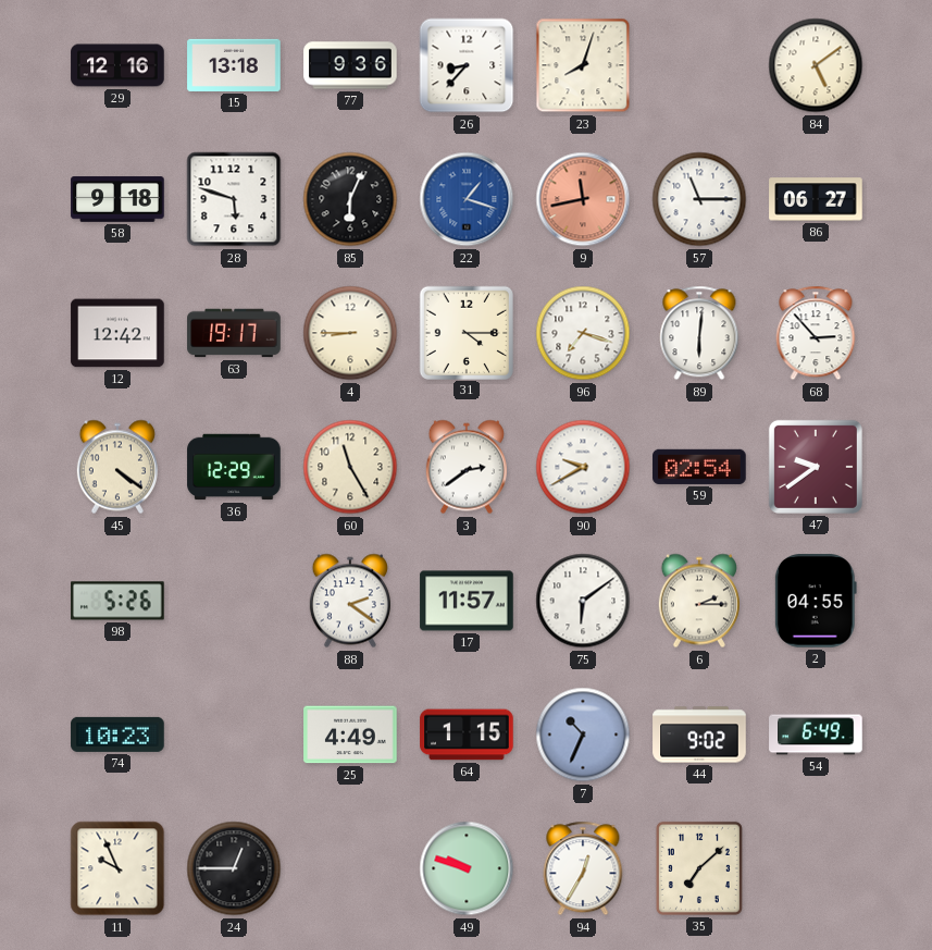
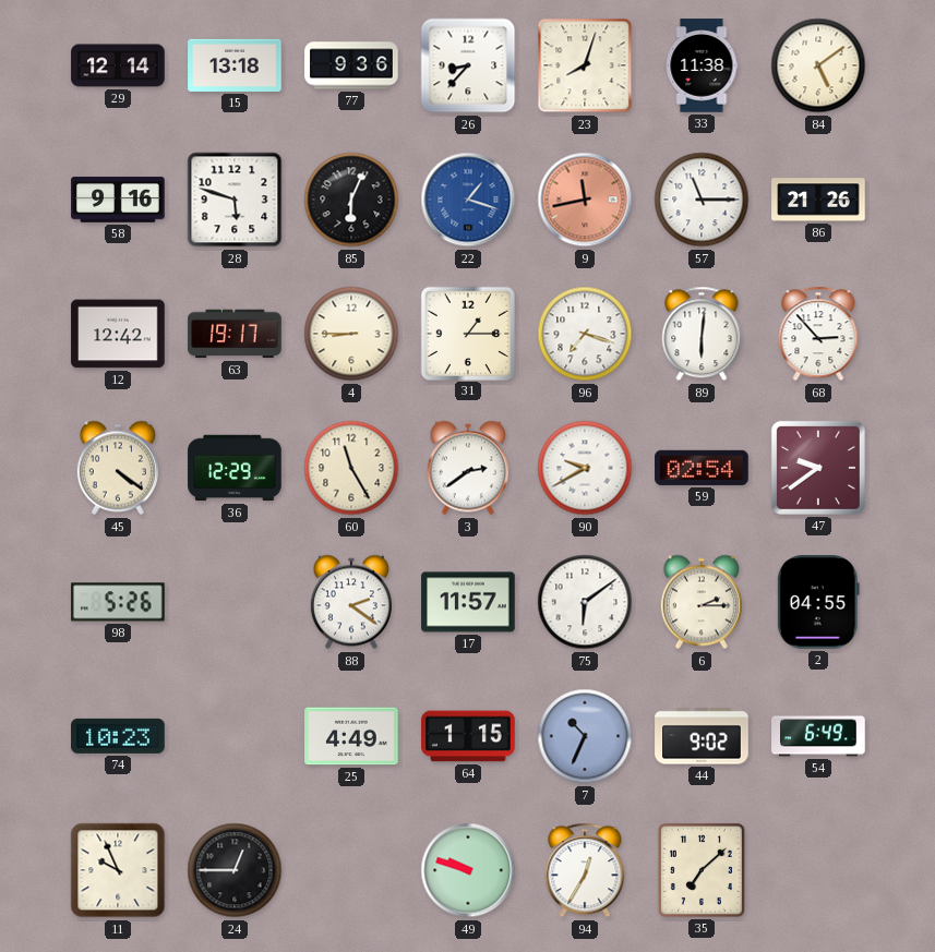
29: 12:16 -> 12:14 (118, 65)
33: none -> 11:38 (702, 65)
58: 9:18 -> 9:16 (118, 200)
86: 06:27 -> 21:26 (818, 200)
31: 4:15 -> 1:15 (467, 333)
